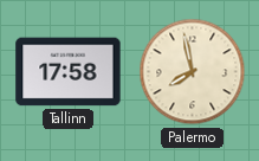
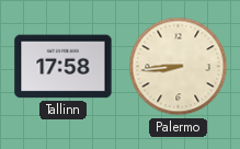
Palermo: 7:58 -> 8:44 (179, 67)
